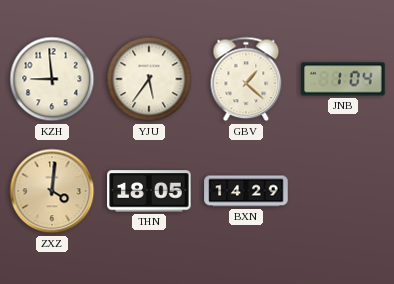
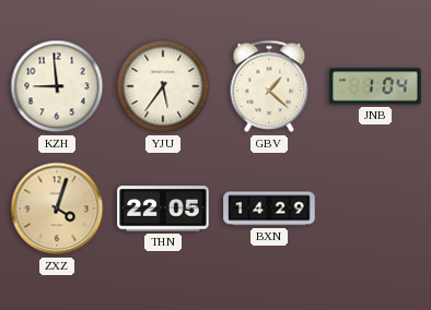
ZXZ: 4:01 -> 4:03 (57, 208)
THN: 18:05 -> 22:05 (163, 208)
